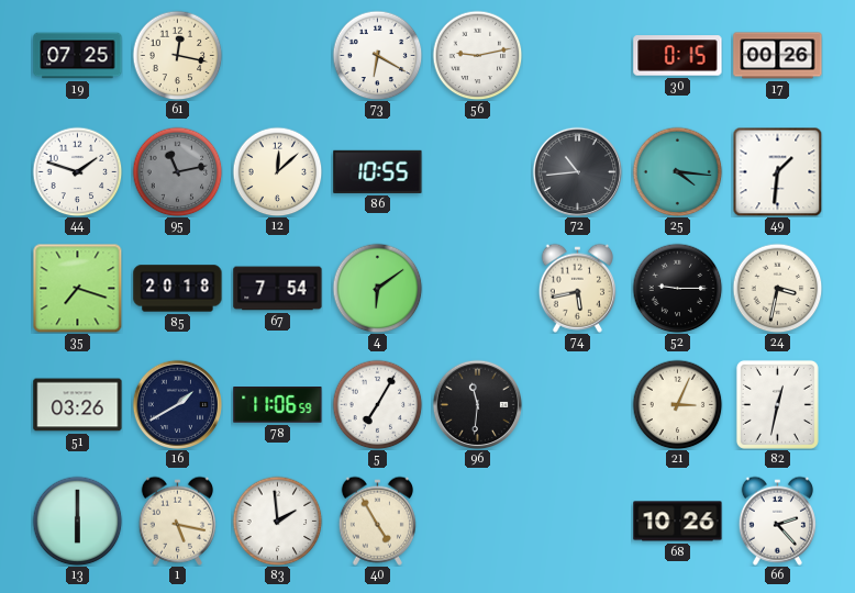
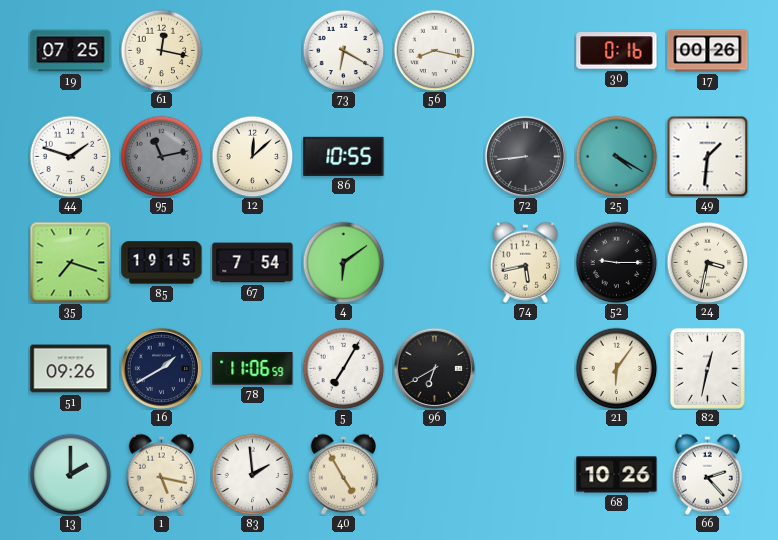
56: 9:13 -> 8:17 (434, 50)
30: 0:15 -> 0:16 (617, 51)
72: 10:44 -> 8:44 (525, 156)
25: 4:16 -> 4:20 (616, 156)
85: 20:18 -> 19:15 (162, 263)
51: 03:26 -> 09:26 (71, 369)
96: 11:31 -> 6:40 (434, 368)
21: 3:04 -> 6:06 (616, 368)
13: 6:00 -> 2:00 (70, 474)
